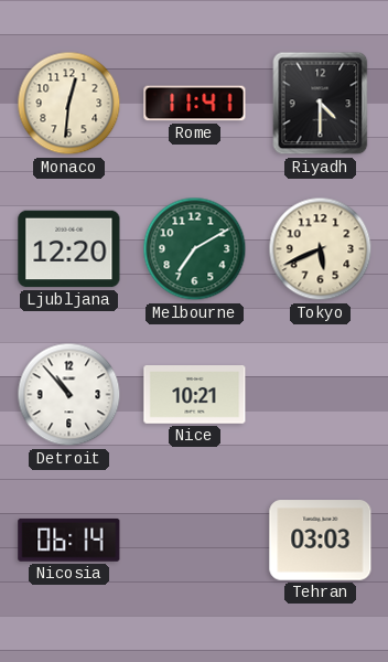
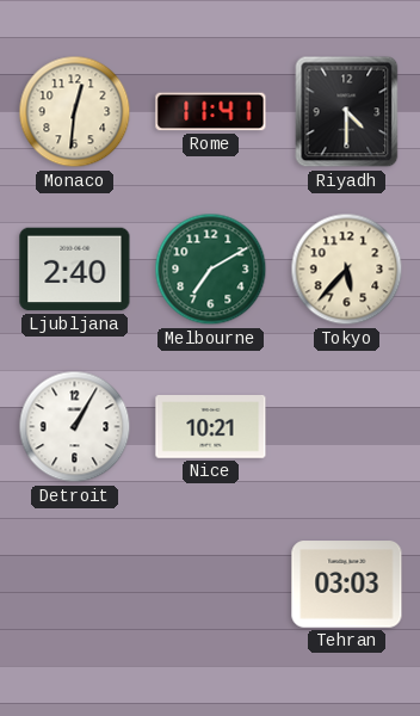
Ljubljana: 12:20 -> 2:40 (75, 270)
Tokyo: 5:41 -> 5:37 (347, 270)
Detroit: 10:53 -> 1:05 (75, 427)
Nicosia: 06:14 -> none (69, 540)
